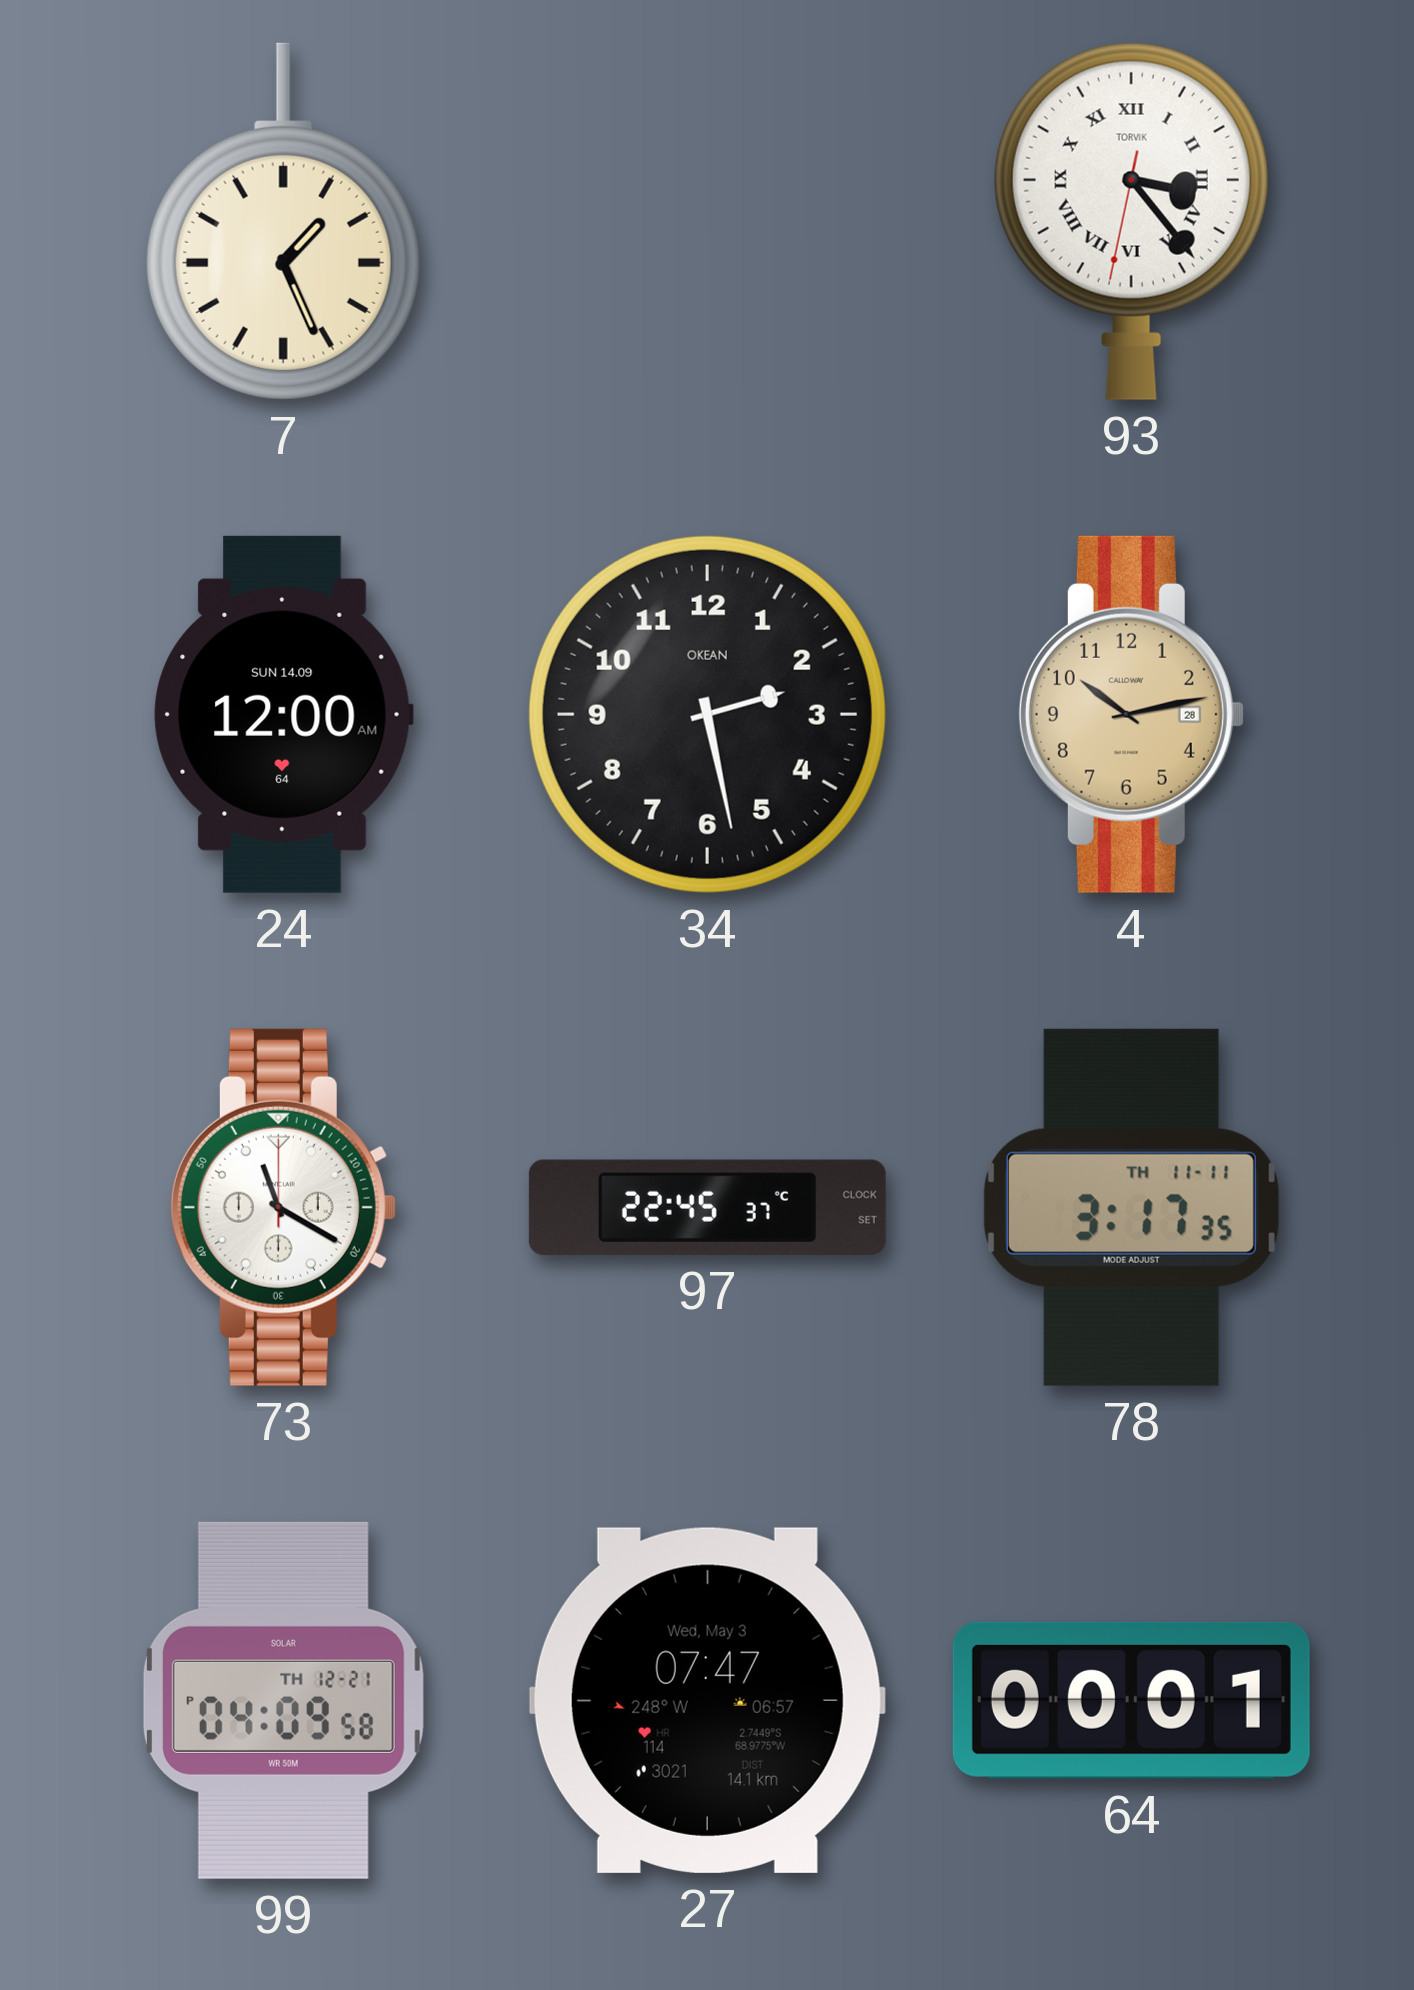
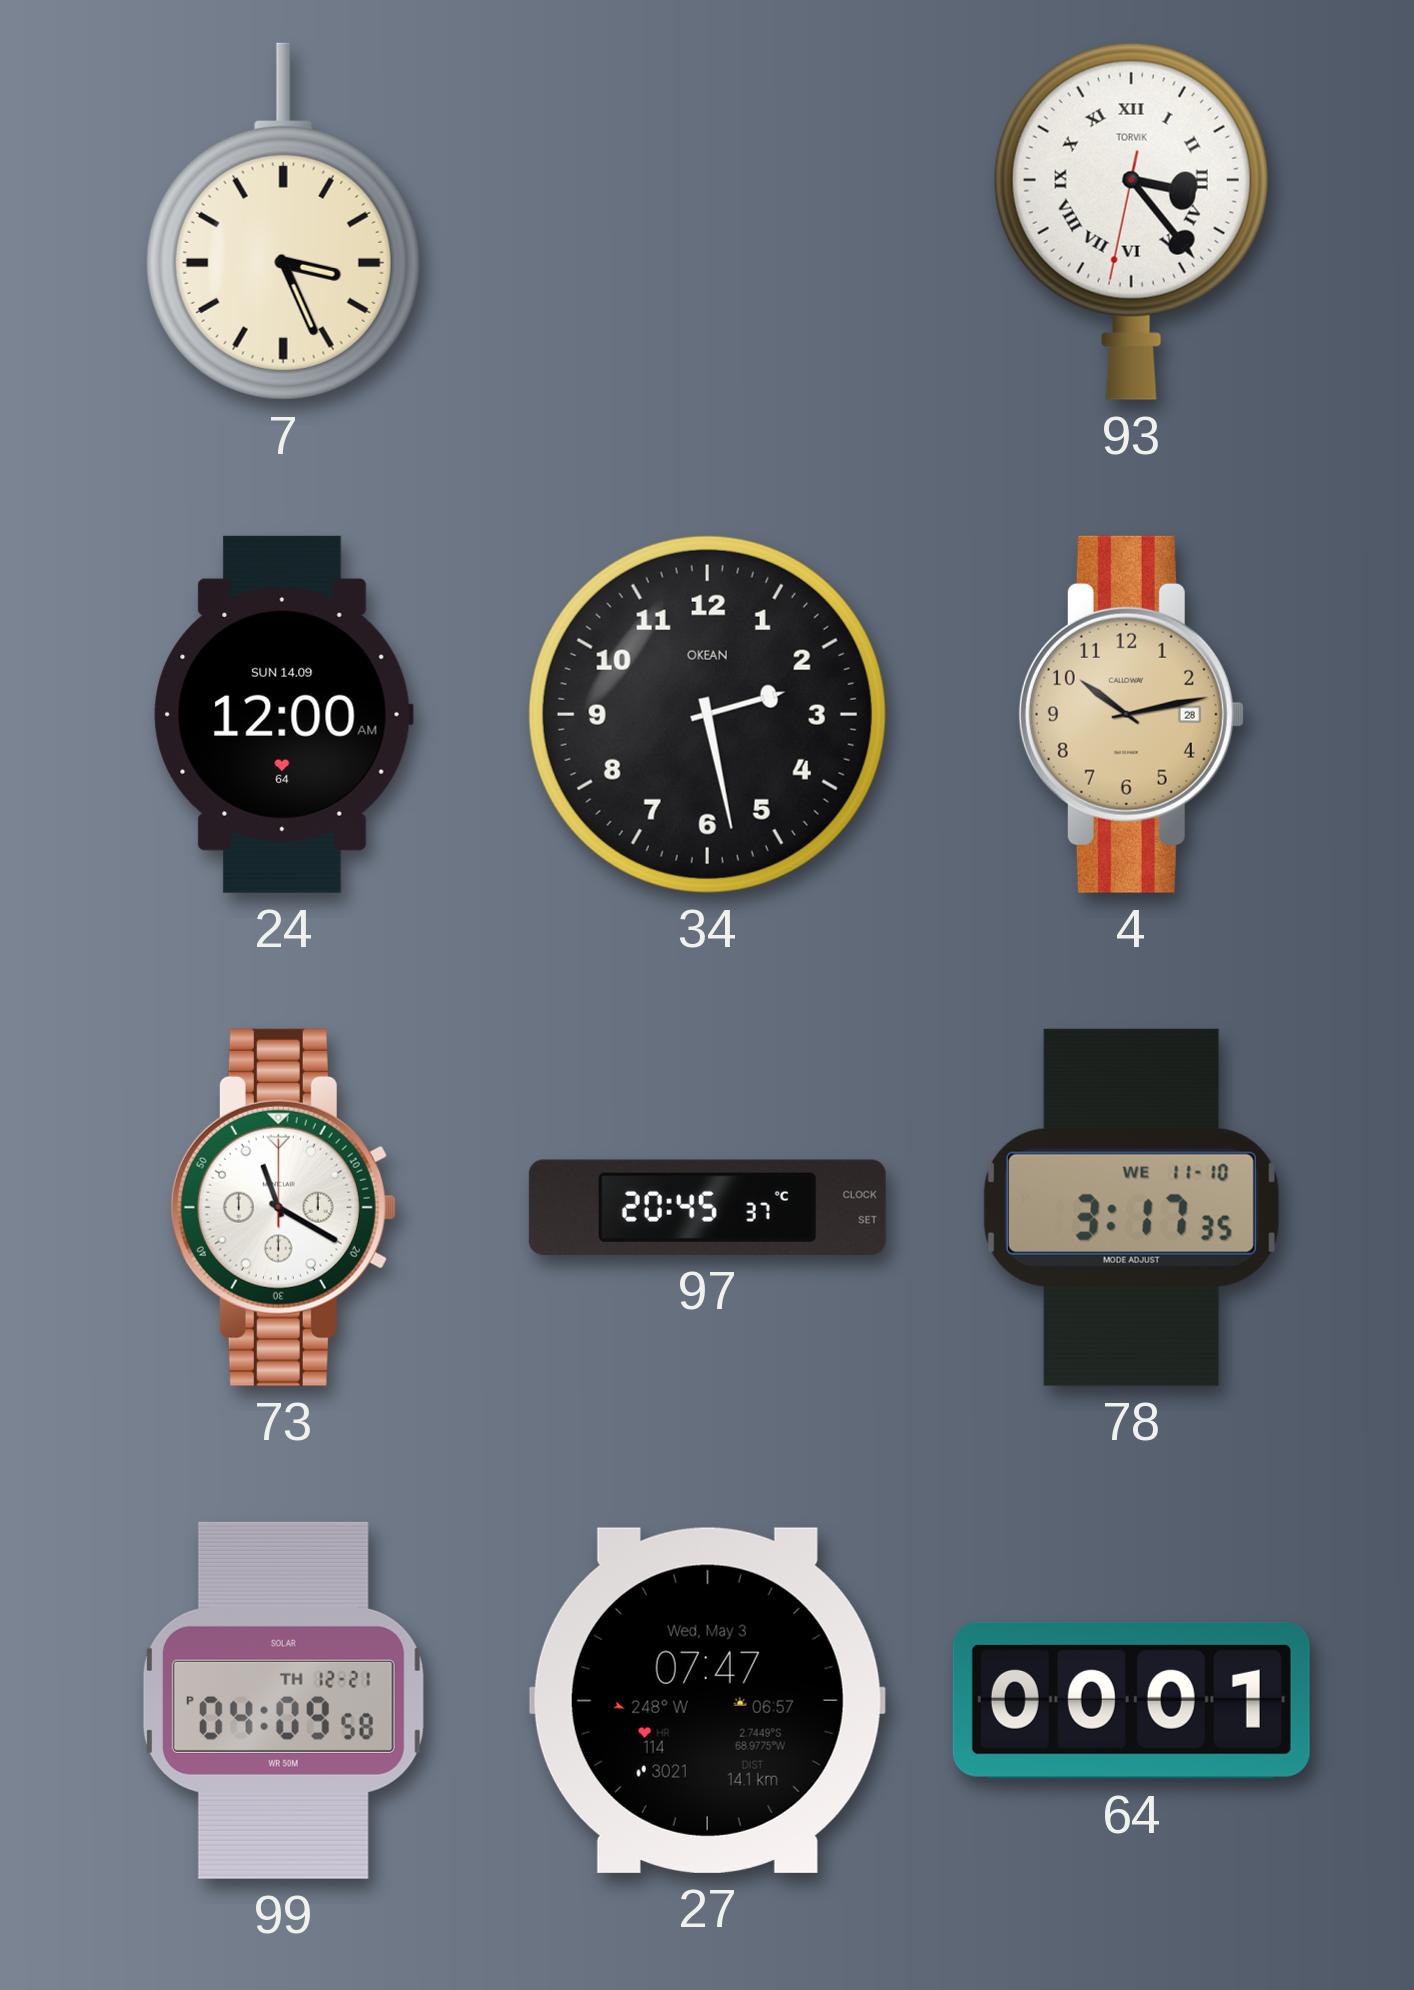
7: 1:26 -> 3:26 (283, 221)
97: 22:45 -> 20:45 (707, 1207)
78 date: TH 11-11 -> WE 11-10 (1131, 1207)
